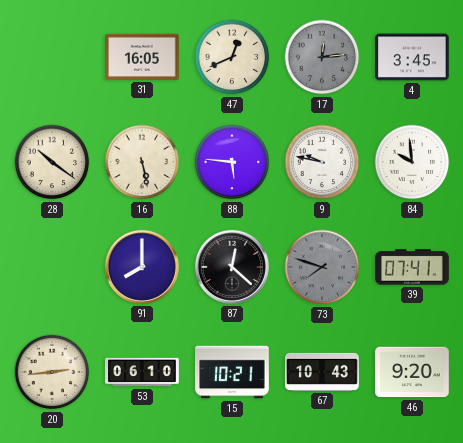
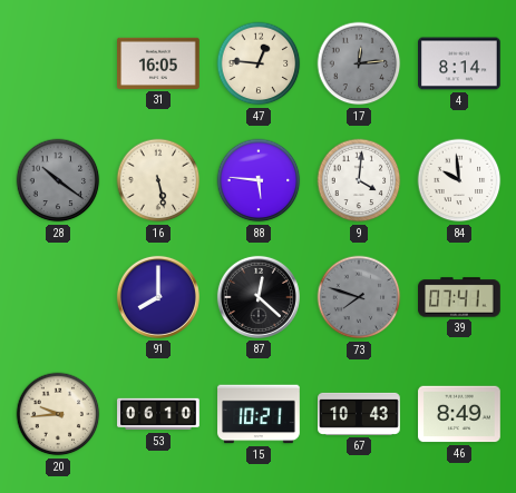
47: 12:41 -> 12:46 (259, 63)
4: 3:45 -> 8:14 (460, 63)
28 dial: cream -> grey (58, 180)
9: 9:47 -> 4:01 (359, 180)
20: 2:44 -> 9:44 (58, 414)
46: 9:20 -> 8:49 (459, 414)
